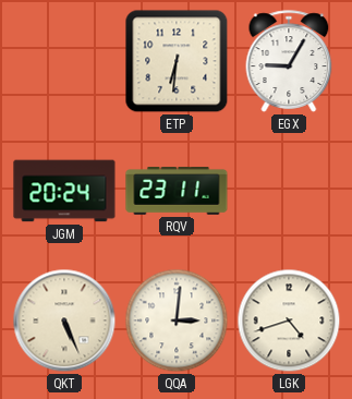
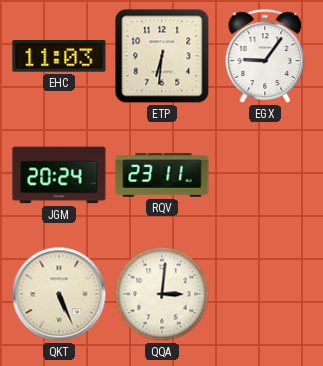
EHC: none -> 11:03 (59, 56)
EGX: 9:05 -> 9:06 (265, 56)
LGK: 4:42 -> none (289, 321)
